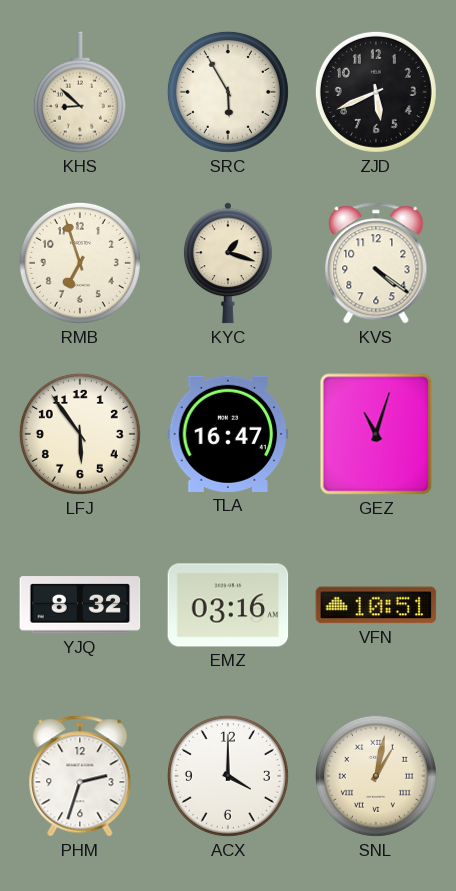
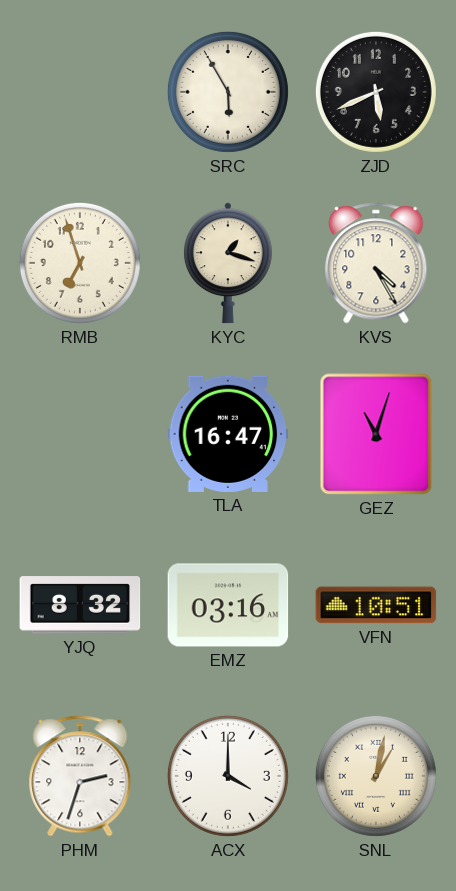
KHS: 8:52 -> none (80, 92)
KVS: 4:21 -> 4:25 (376, 263)
LFJ: 5:54 -> none (80, 434)
